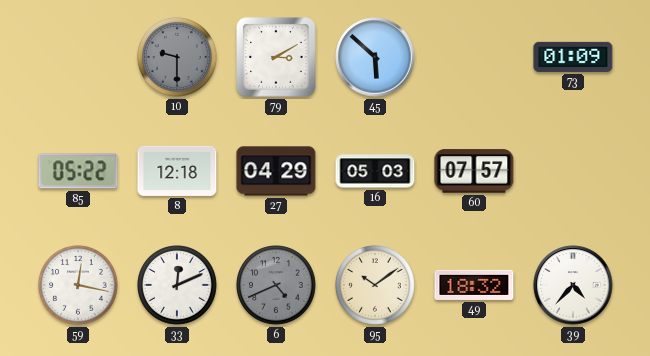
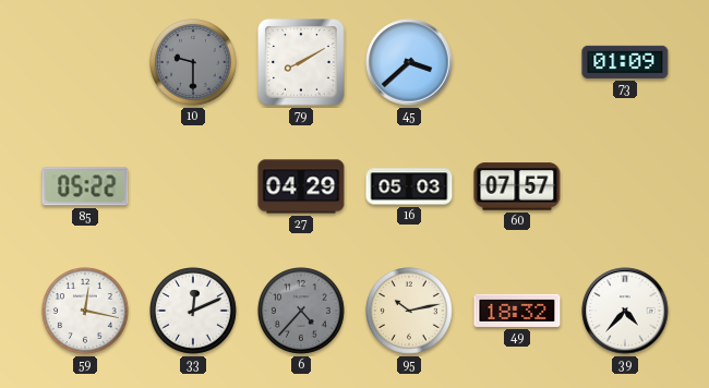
79: 3:10 -> 8:10 (301, 62)
45: 5:52 -> 3:38 (409, 62)
8: 12:18 -> none (177, 171)
6: 4:41 -> 4:37 (302, 312)
95: 10:09 -> 10:13 (410, 312)
